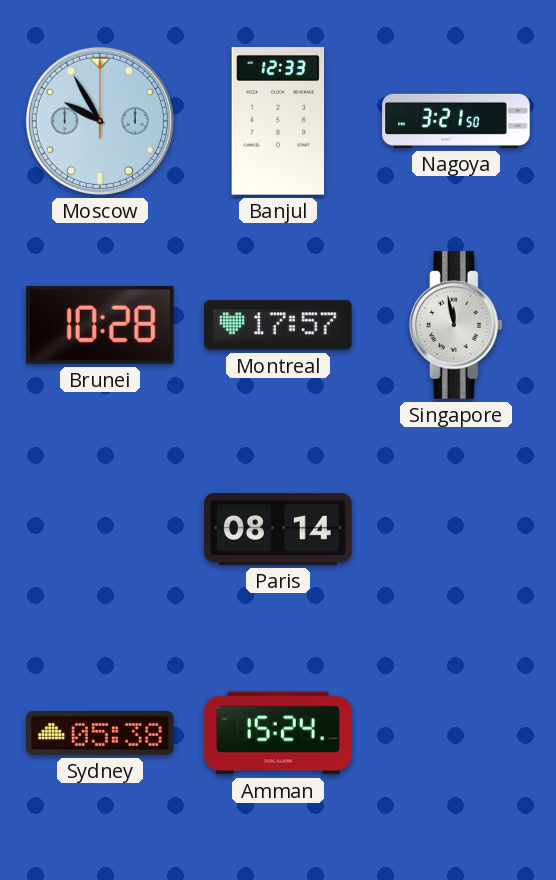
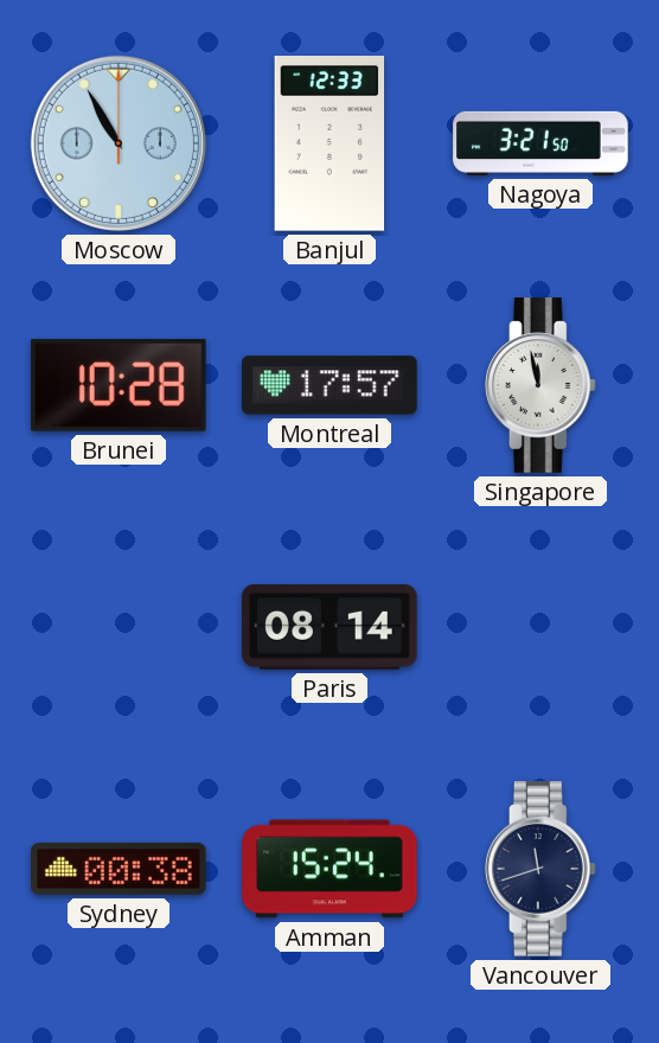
Moscow: 9:55 -> 10:55 (119, 143)
Sydney: 05:38 -> 00:38 (119, 869)
Vancouver: none -> 11:42 (540, 869)
